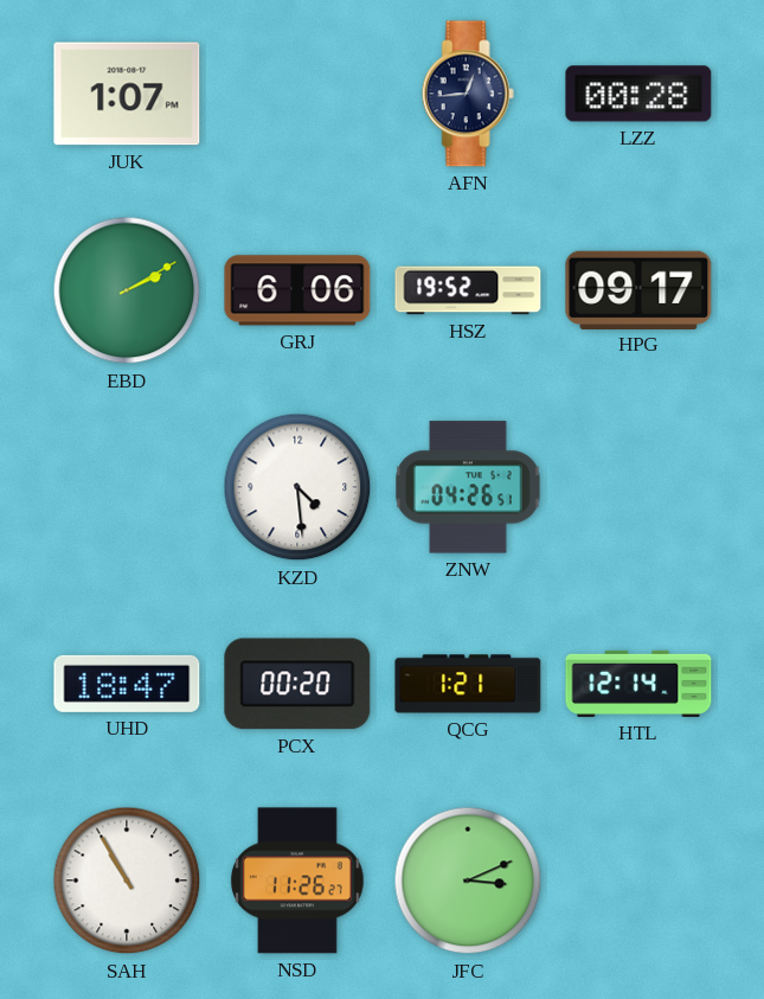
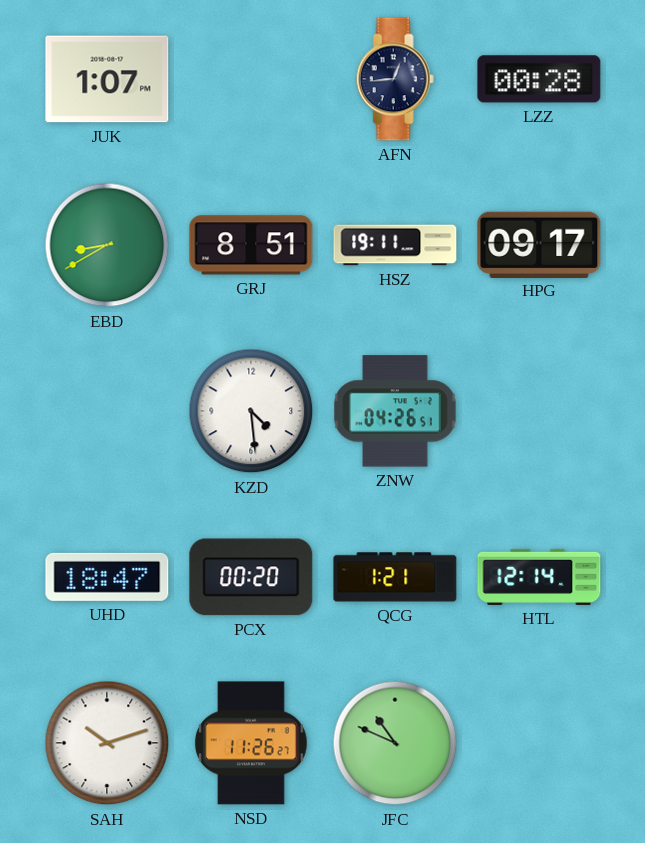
EBD: 2:10 -> 8:40 (107, 245)
GRJ: 6:06 -> 8:51 (251, 245)
HSZ: 19:52 -> 19:11 (395, 245)
SAH: 10:55 -> 10:12 (107, 743)
JFC: 3:11 -> 10:49 (395, 743)
